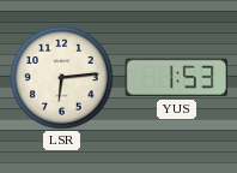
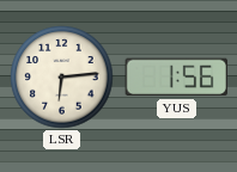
YUS: 1:53 -> 1:56 (176, 78)
